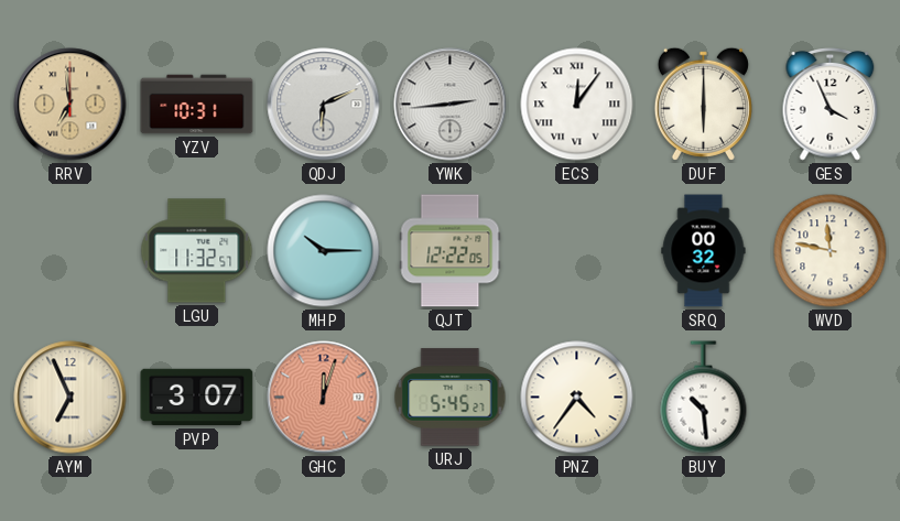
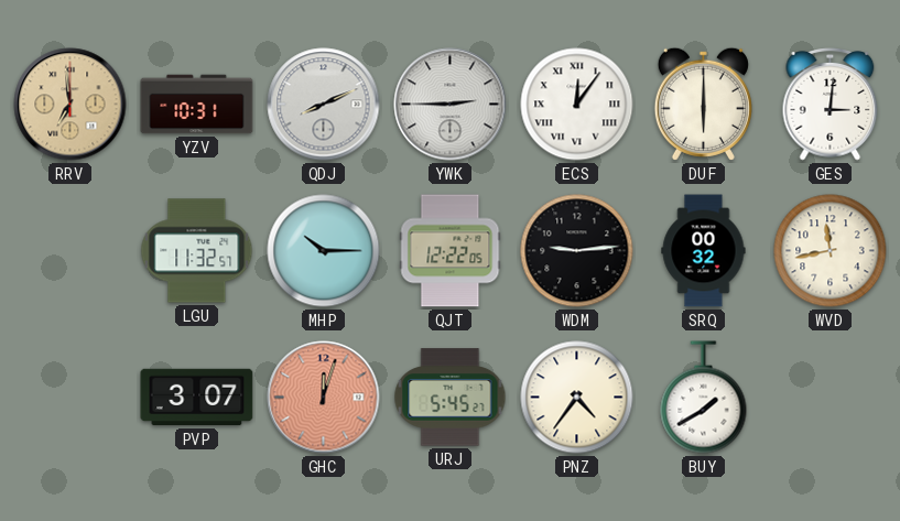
QDJ: 6:11 -> 8:11 (324, 105)
YWK: 2:44 -> 2:45 (451, 105)
GES: 3:56 -> 3:01 (831, 105)
WDM: none -> 9:14 (577, 251)
WVD: 11:47 -> 11:43 (831, 251)
AYM: 6:56 -> none (71, 398)
BUY: 10:29 -> 1:40 (704, 398)
